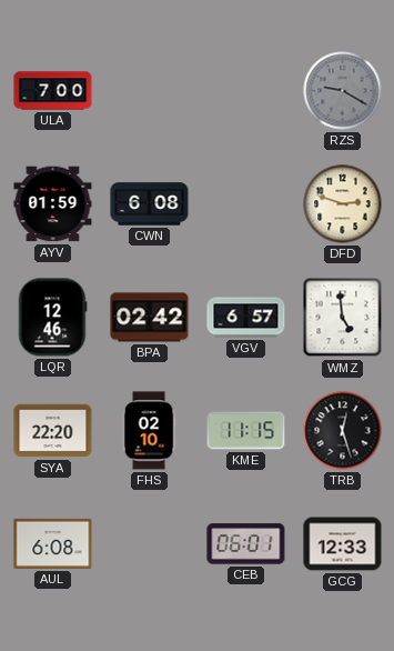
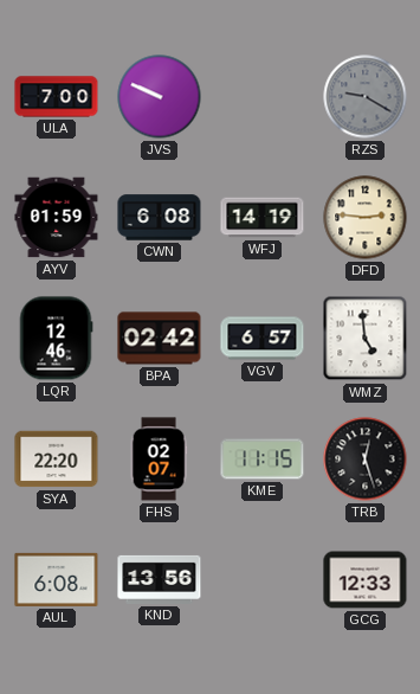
JVS: none -> 9:49 (160, 97)
WFJ: none -> 14:19 (263, 218)
DFD: 2:48 -> 2:46 (366, 218)
FHS: 02:10 -> 02:07 (159, 460)
KND: none -> 13:56 (160, 579)
CEB: 06:01 -> none (246, 544)
